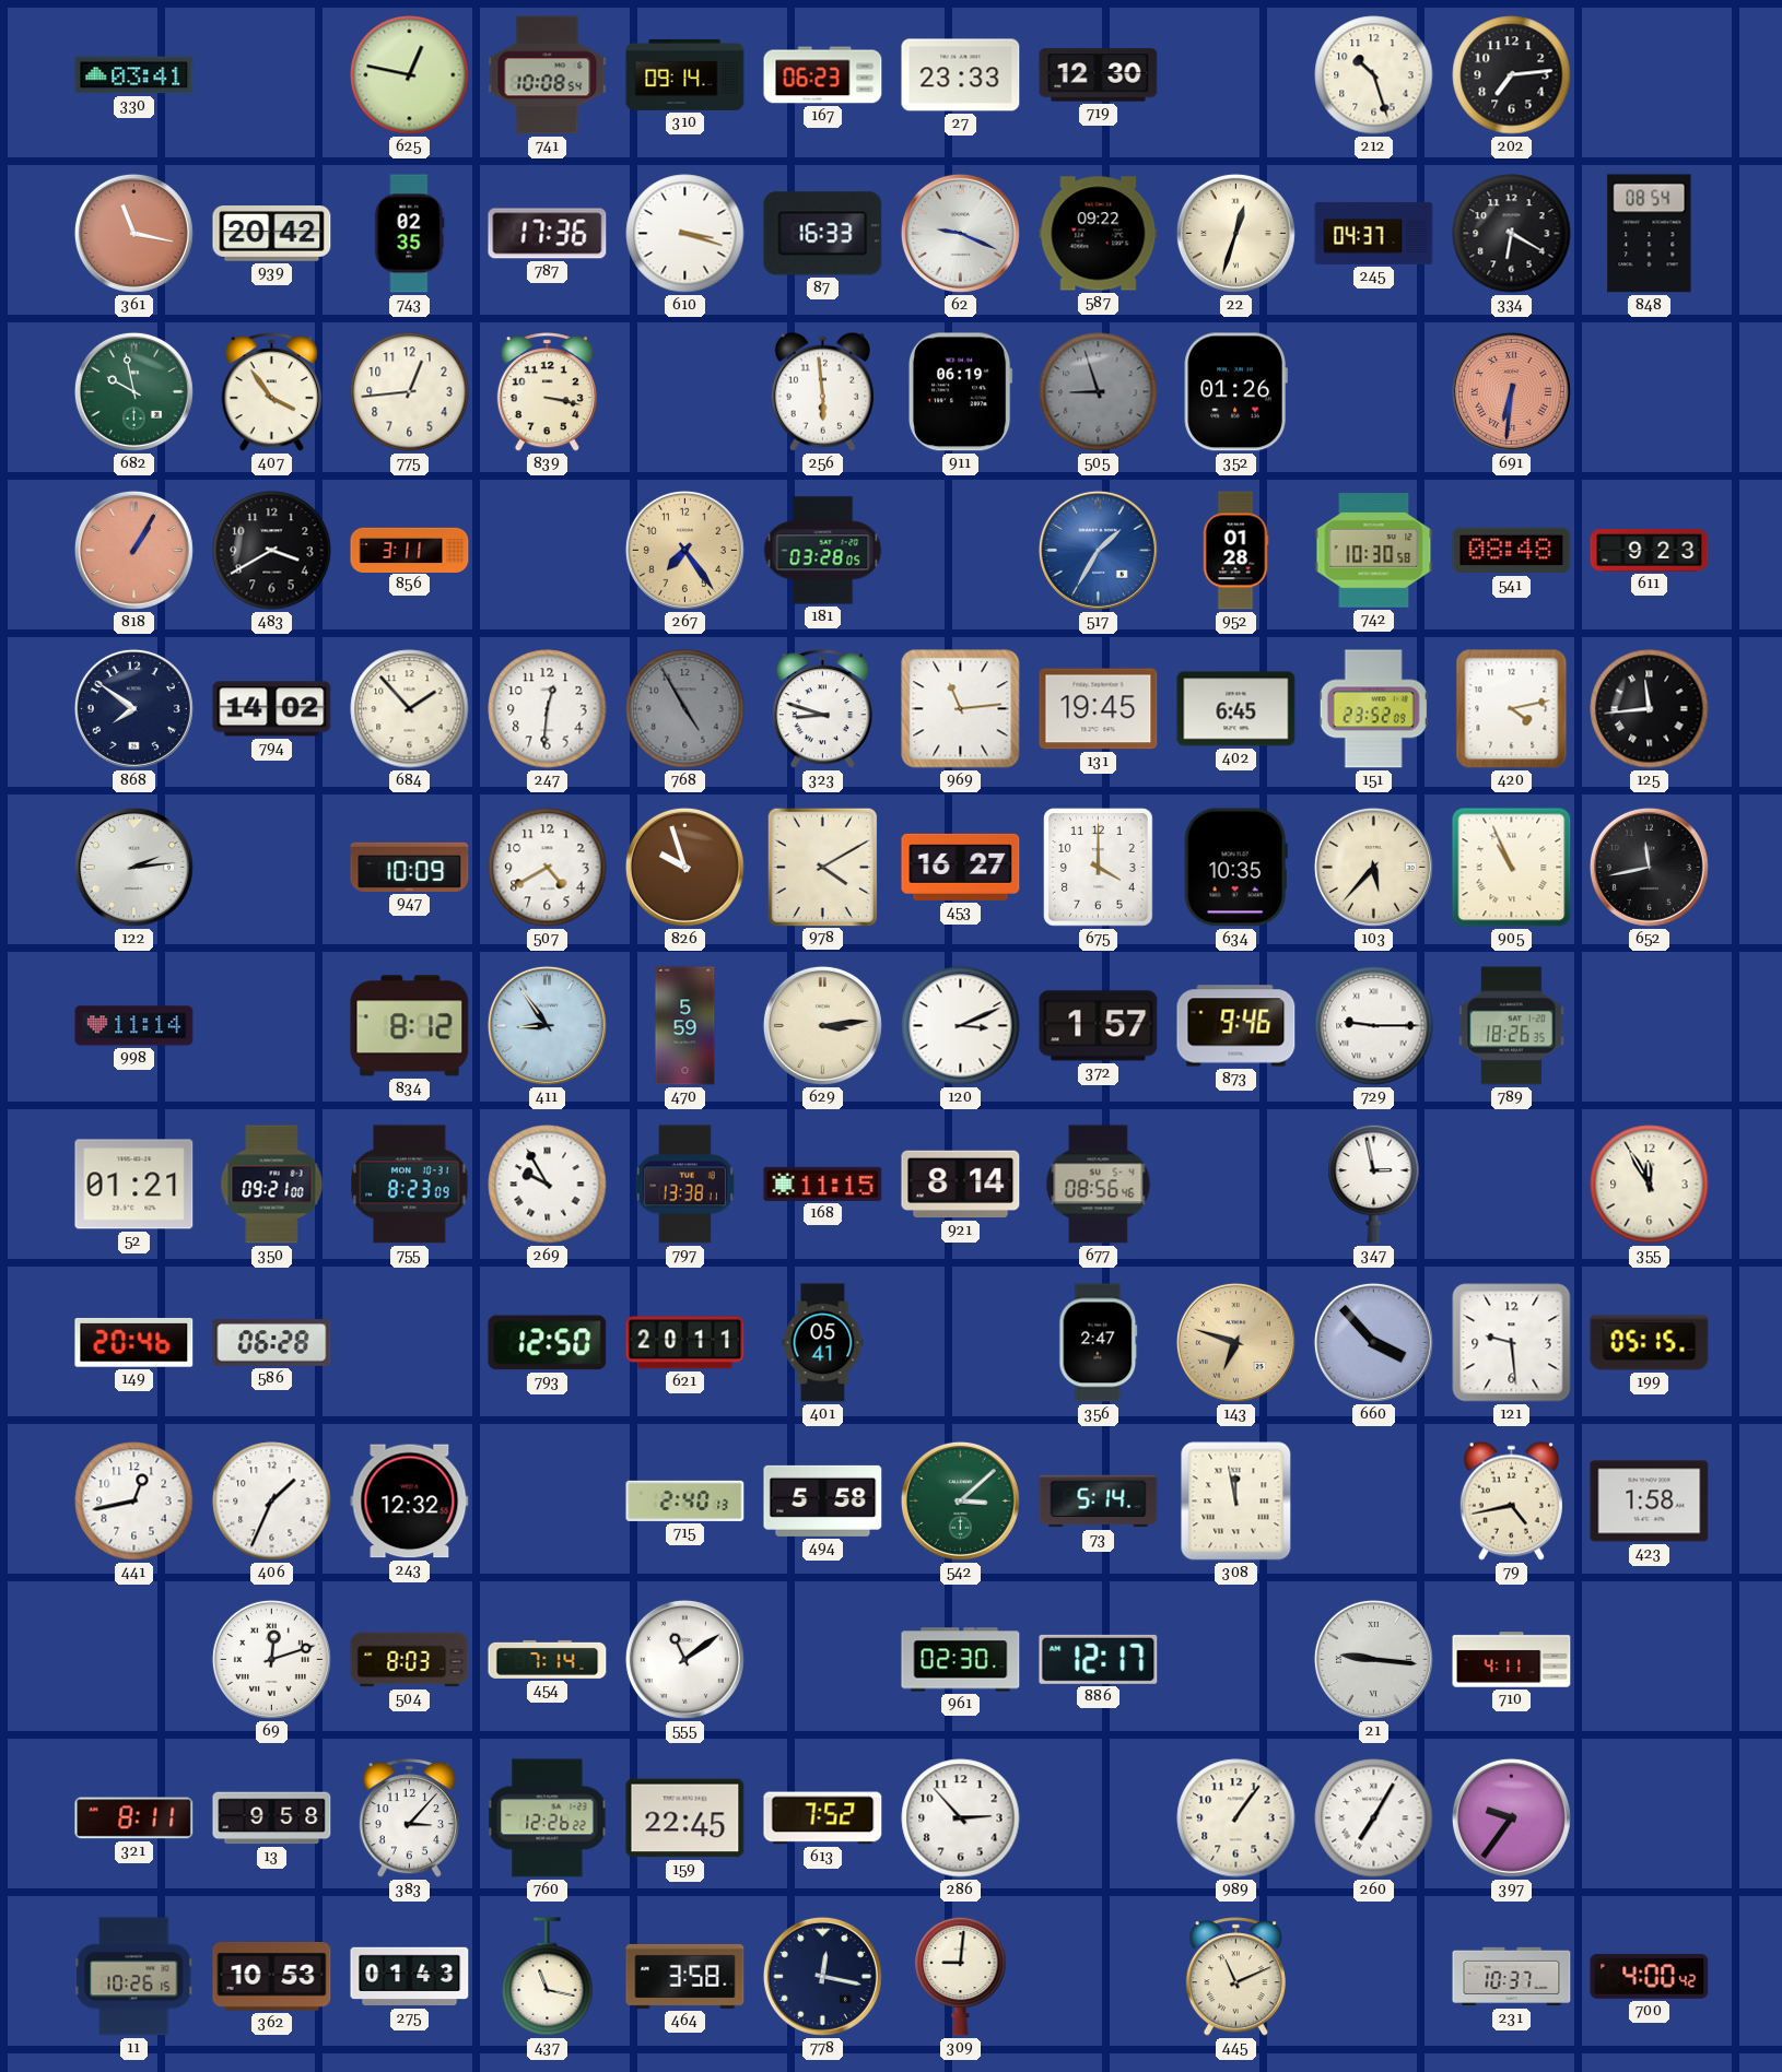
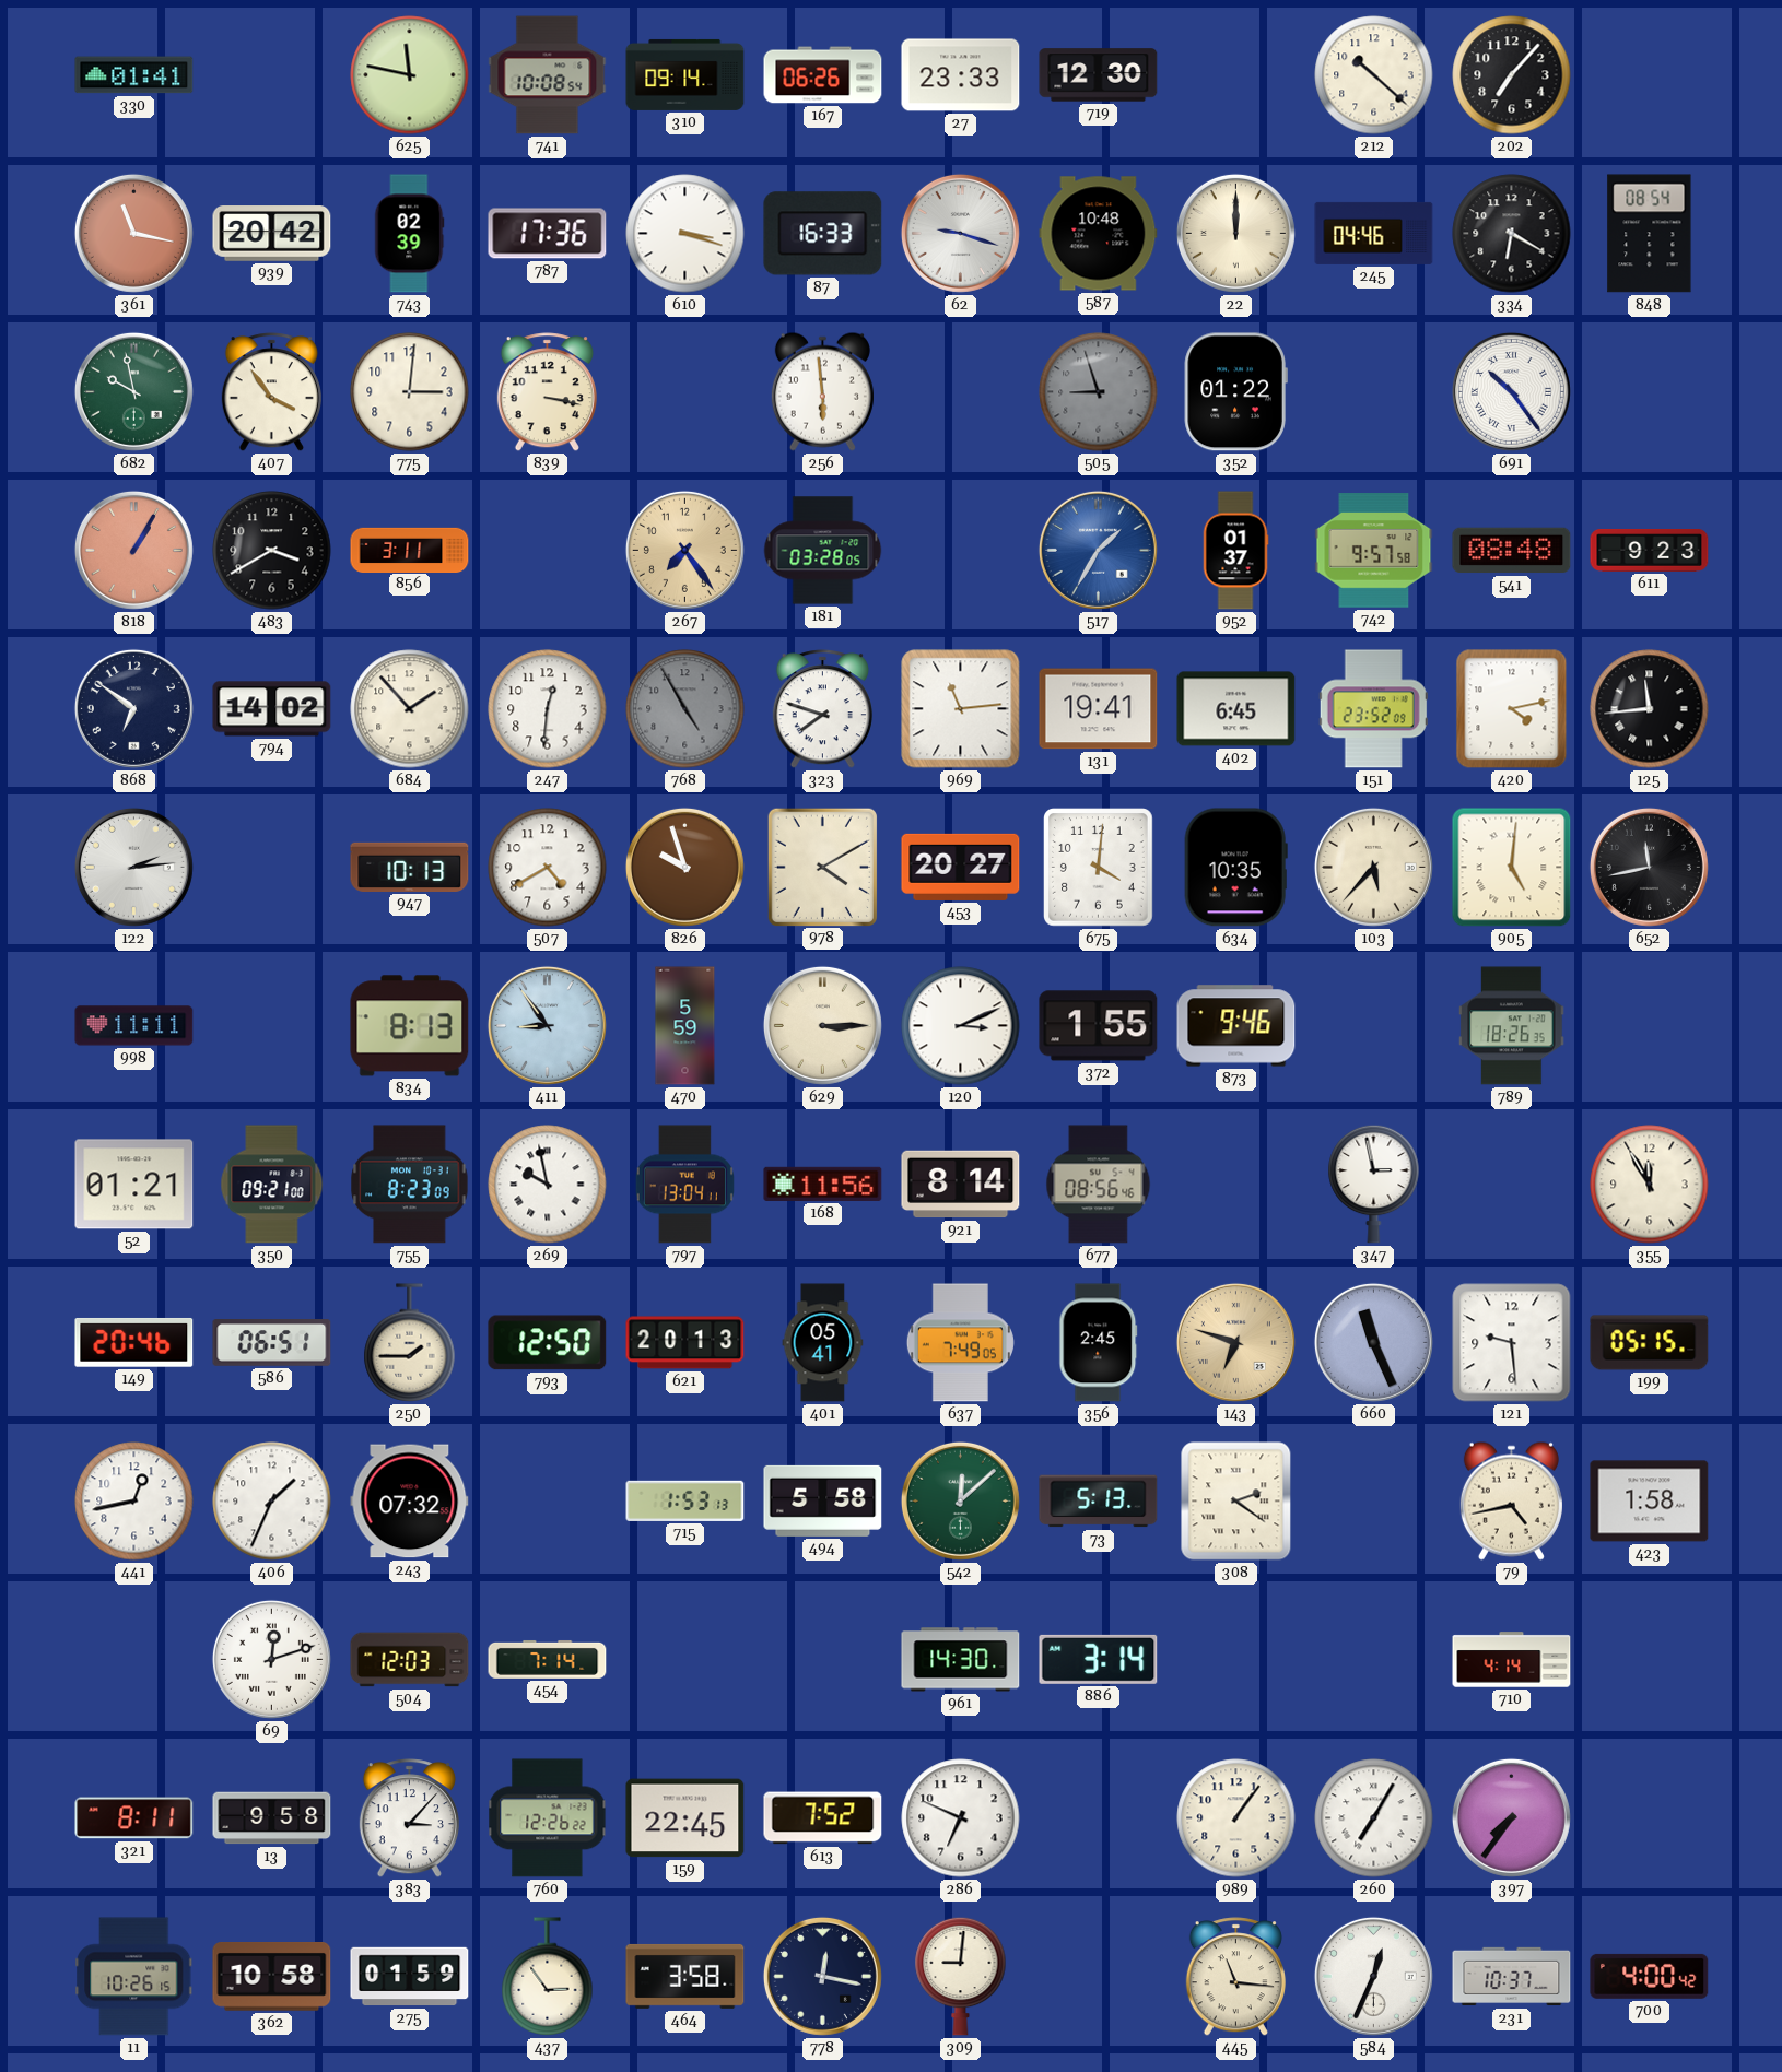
330: 03:41 -> 01:41 (134, 75)
625: 12:47 -> 11:47 (410, 75)
167: 06:23 -> 06:26 (823, 75)
212: 10:27 -> 10:22 (1374, 75)
202: 7:14 -> 7:07 (1512, 75)
743: 02:35 -> 02:39 (409, 234)
62: 9:19 -> 9:18 (960, 233)
587: 09:22 -> 10:48 (1099, 234)
22: 12:33 -> 12:00 (1235, 233)
245: 04:37 -> 04:46 (1374, 233)
775: 12:44 -> 3:01 (410, 392)
911: 06:19 -> none (960, 392)
352: 01:26 -> 01:22 (1235, 392)
691: 6:31 -> 10:24 (1511, 391)
691 dial: salmon -> white (1511, 391)
952: 01:28 -> 01:37 (1235, 551)
742: 10:30 -> 9:57 (1374, 551)
868: 7:51 -> 6:51 (133, 708)
323: 8:48 -> 7:48 (822, 709)
131: 19:45 -> 19:41 (1099, 709)
947: 10:09 -> 10:13 (410, 867)
453: 16:27 -> 20:27 (961, 867)
675: 4:00 -> 4:01 (1099, 868)
905: 10:56 -> 5:01 (1512, 868)
998: 11:14 -> 11:11 (134, 1026)
834: 8:12 -> 8:13 (410, 1026)
629: 3:14 -> 3:15 (822, 1025)
372: 1:57 -> 1:55 (1099, 1026)
729: 9:15 -> none (1374, 1026)
269: 9:55 -> 9:58 (548, 1185)
797: 13:38 -> 13:04 (684, 1185)
168: 11:15 -> 11:56 (823, 1184)
586: 06:28 -> 06:51 (272, 1343)
250: none -> 1:45 (410, 1343)
621: 20:11 -> 20:13 (685, 1343)
637: none -> 7:49 (960, 1343)
356: 2:47 -> 2:45 (1099, 1343)
660: 3:53 -> 11:26 (1373, 1342)
243: 12:32 -> 07:32 (410, 1502)
715: 2:40 -> 1:53 (685, 1500)
542: 3:08 -> 12:08 (960, 1500)
73: 5:14 -> 5:13 (1099, 1502)
308: 11:58 -> 2:21 (1236, 1502)
504: 8:03 -> 12:03 (410, 1660)
555: 11:09 -> none (684, 1659)
961: 02:30 -> 14:30 (961, 1660)
886: 12:17 -> 3:14 (1099, 1659)
21: 9:16 -> none (1373, 1659)
710: 4:11 -> 4:14 (1512, 1660)
286: 2:53 -> 6:49 (961, 1818)
397: 9:36 -> 7:36 (1511, 1817)
362: 10:53 -> 10:58 (272, 1977)
275: 01:43 -> 01:59 (410, 1977)
437: 11:17 -> 2:54 (548, 1977)
445: 11:11 -> 11:16 (1235, 1977)
584: none -> 12:34 (1373, 1976)
